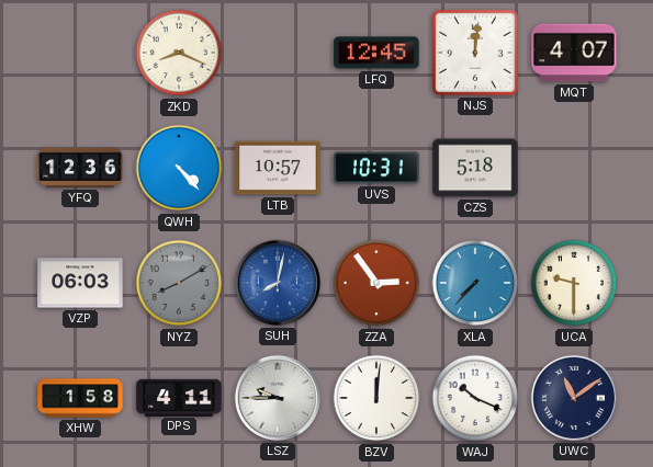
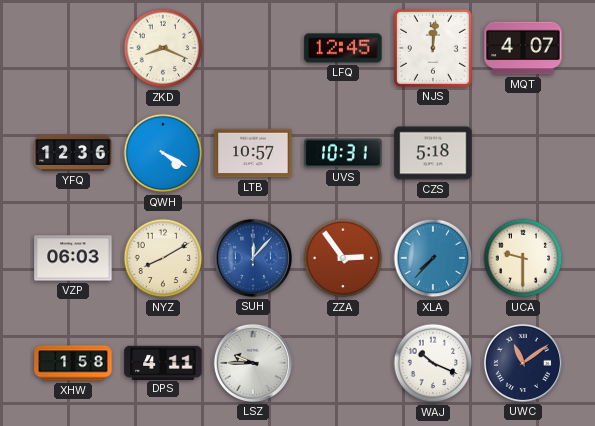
QWH: 4:23 -> 4:20 (163, 153)
NYZ dial: grey -> cream (163, 258)
SUH: 8:02 -> 12:07 (253, 258)
BZV: 12:01 -> none (376, 398)
